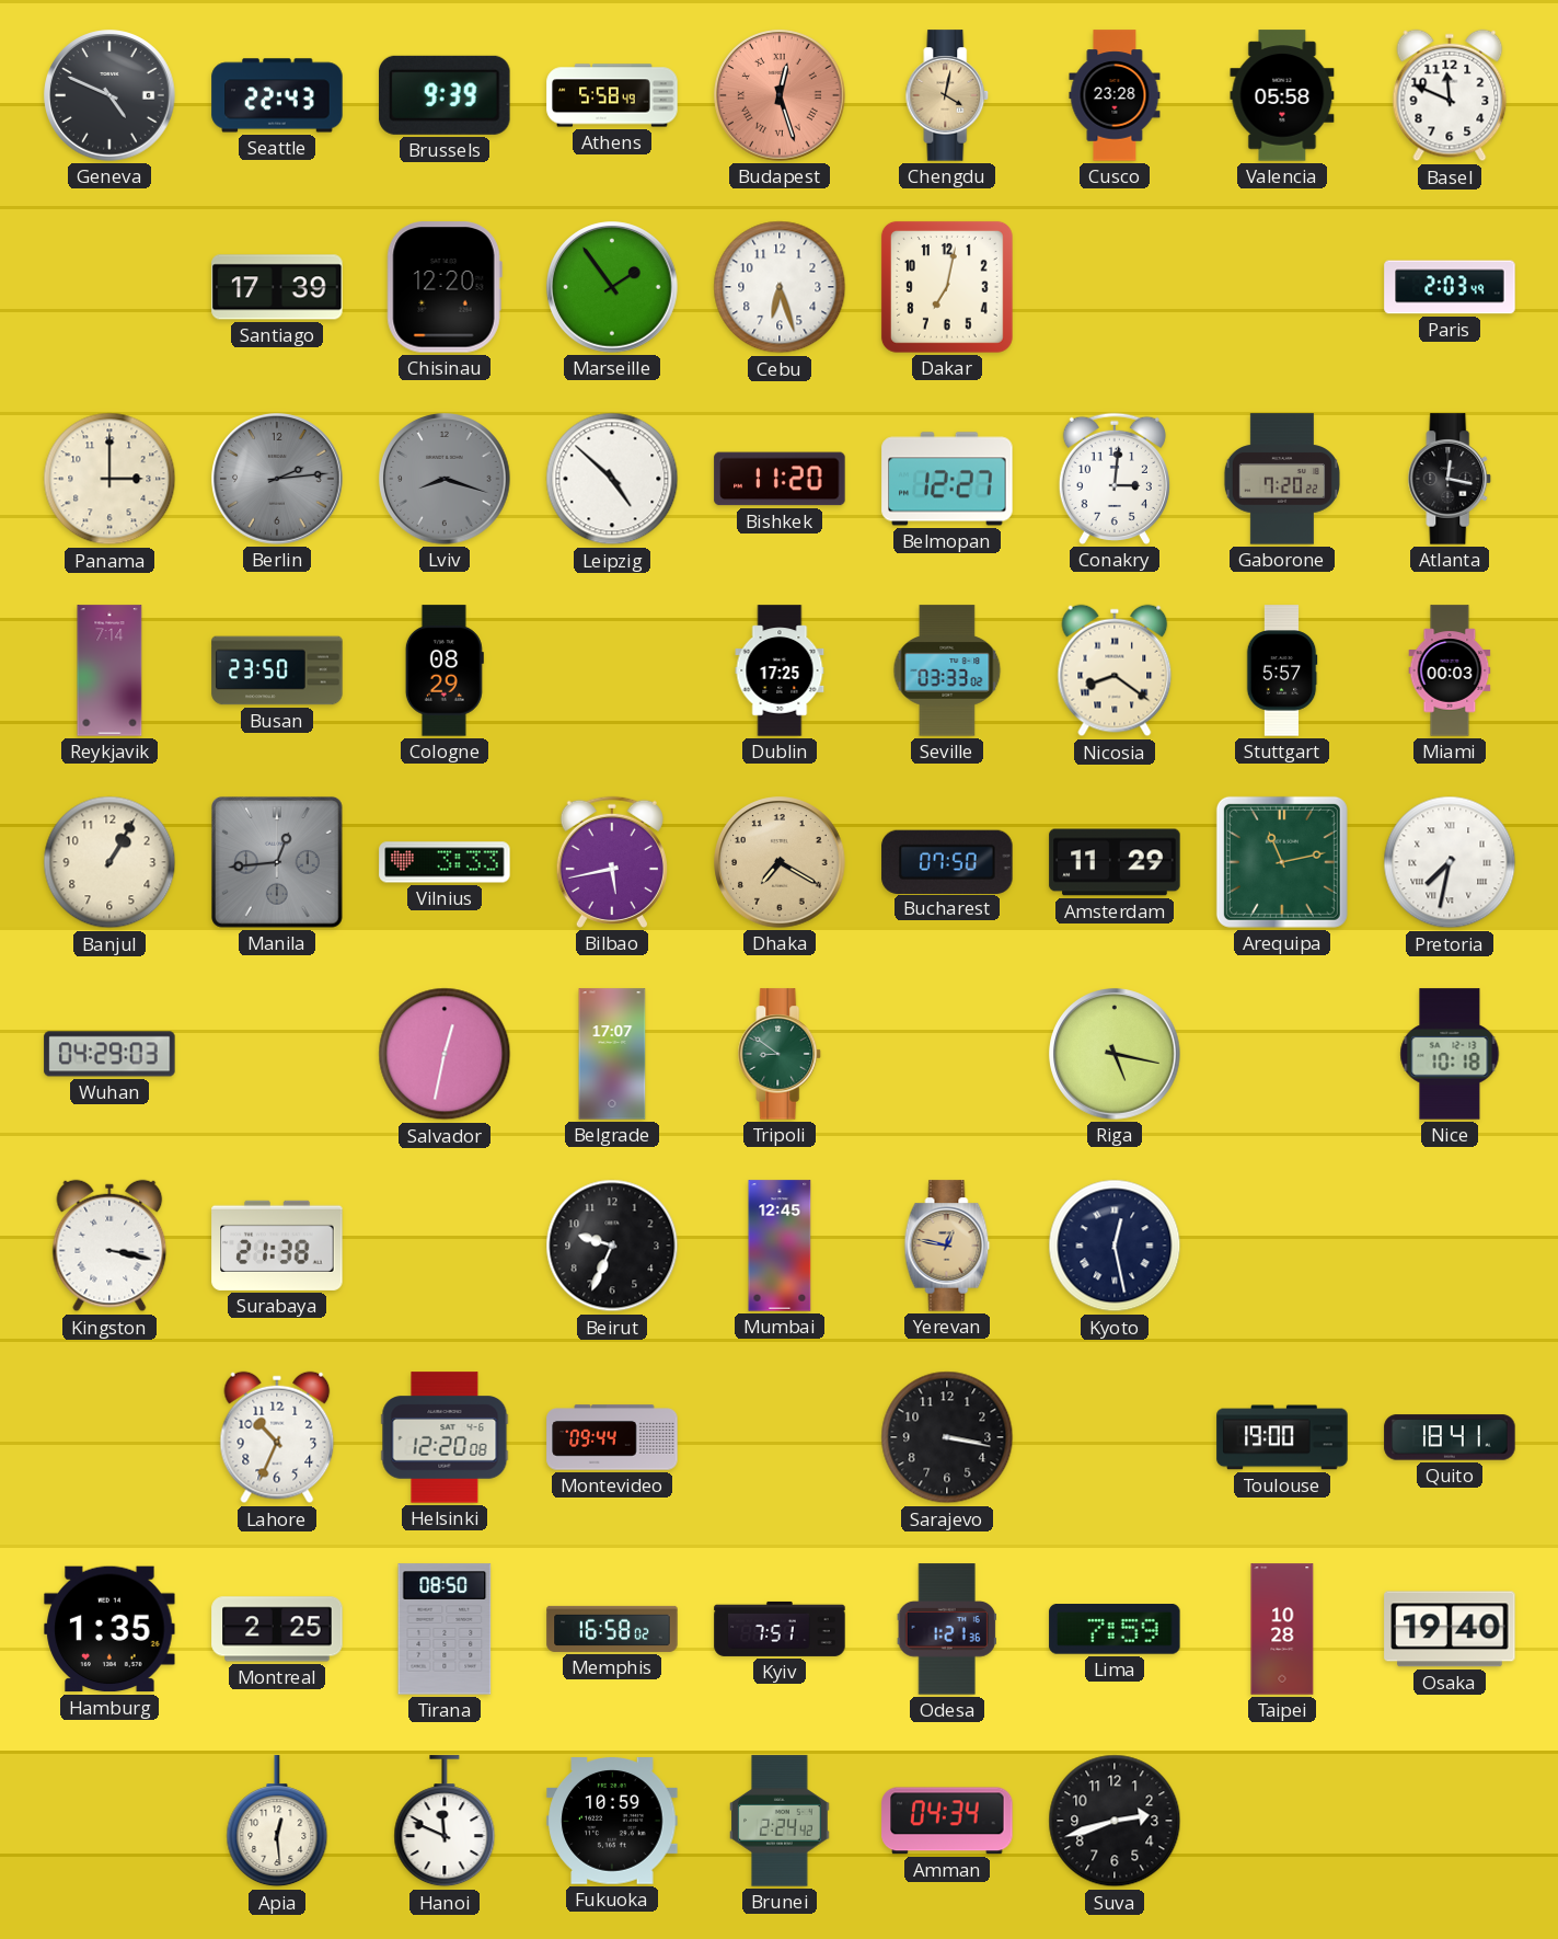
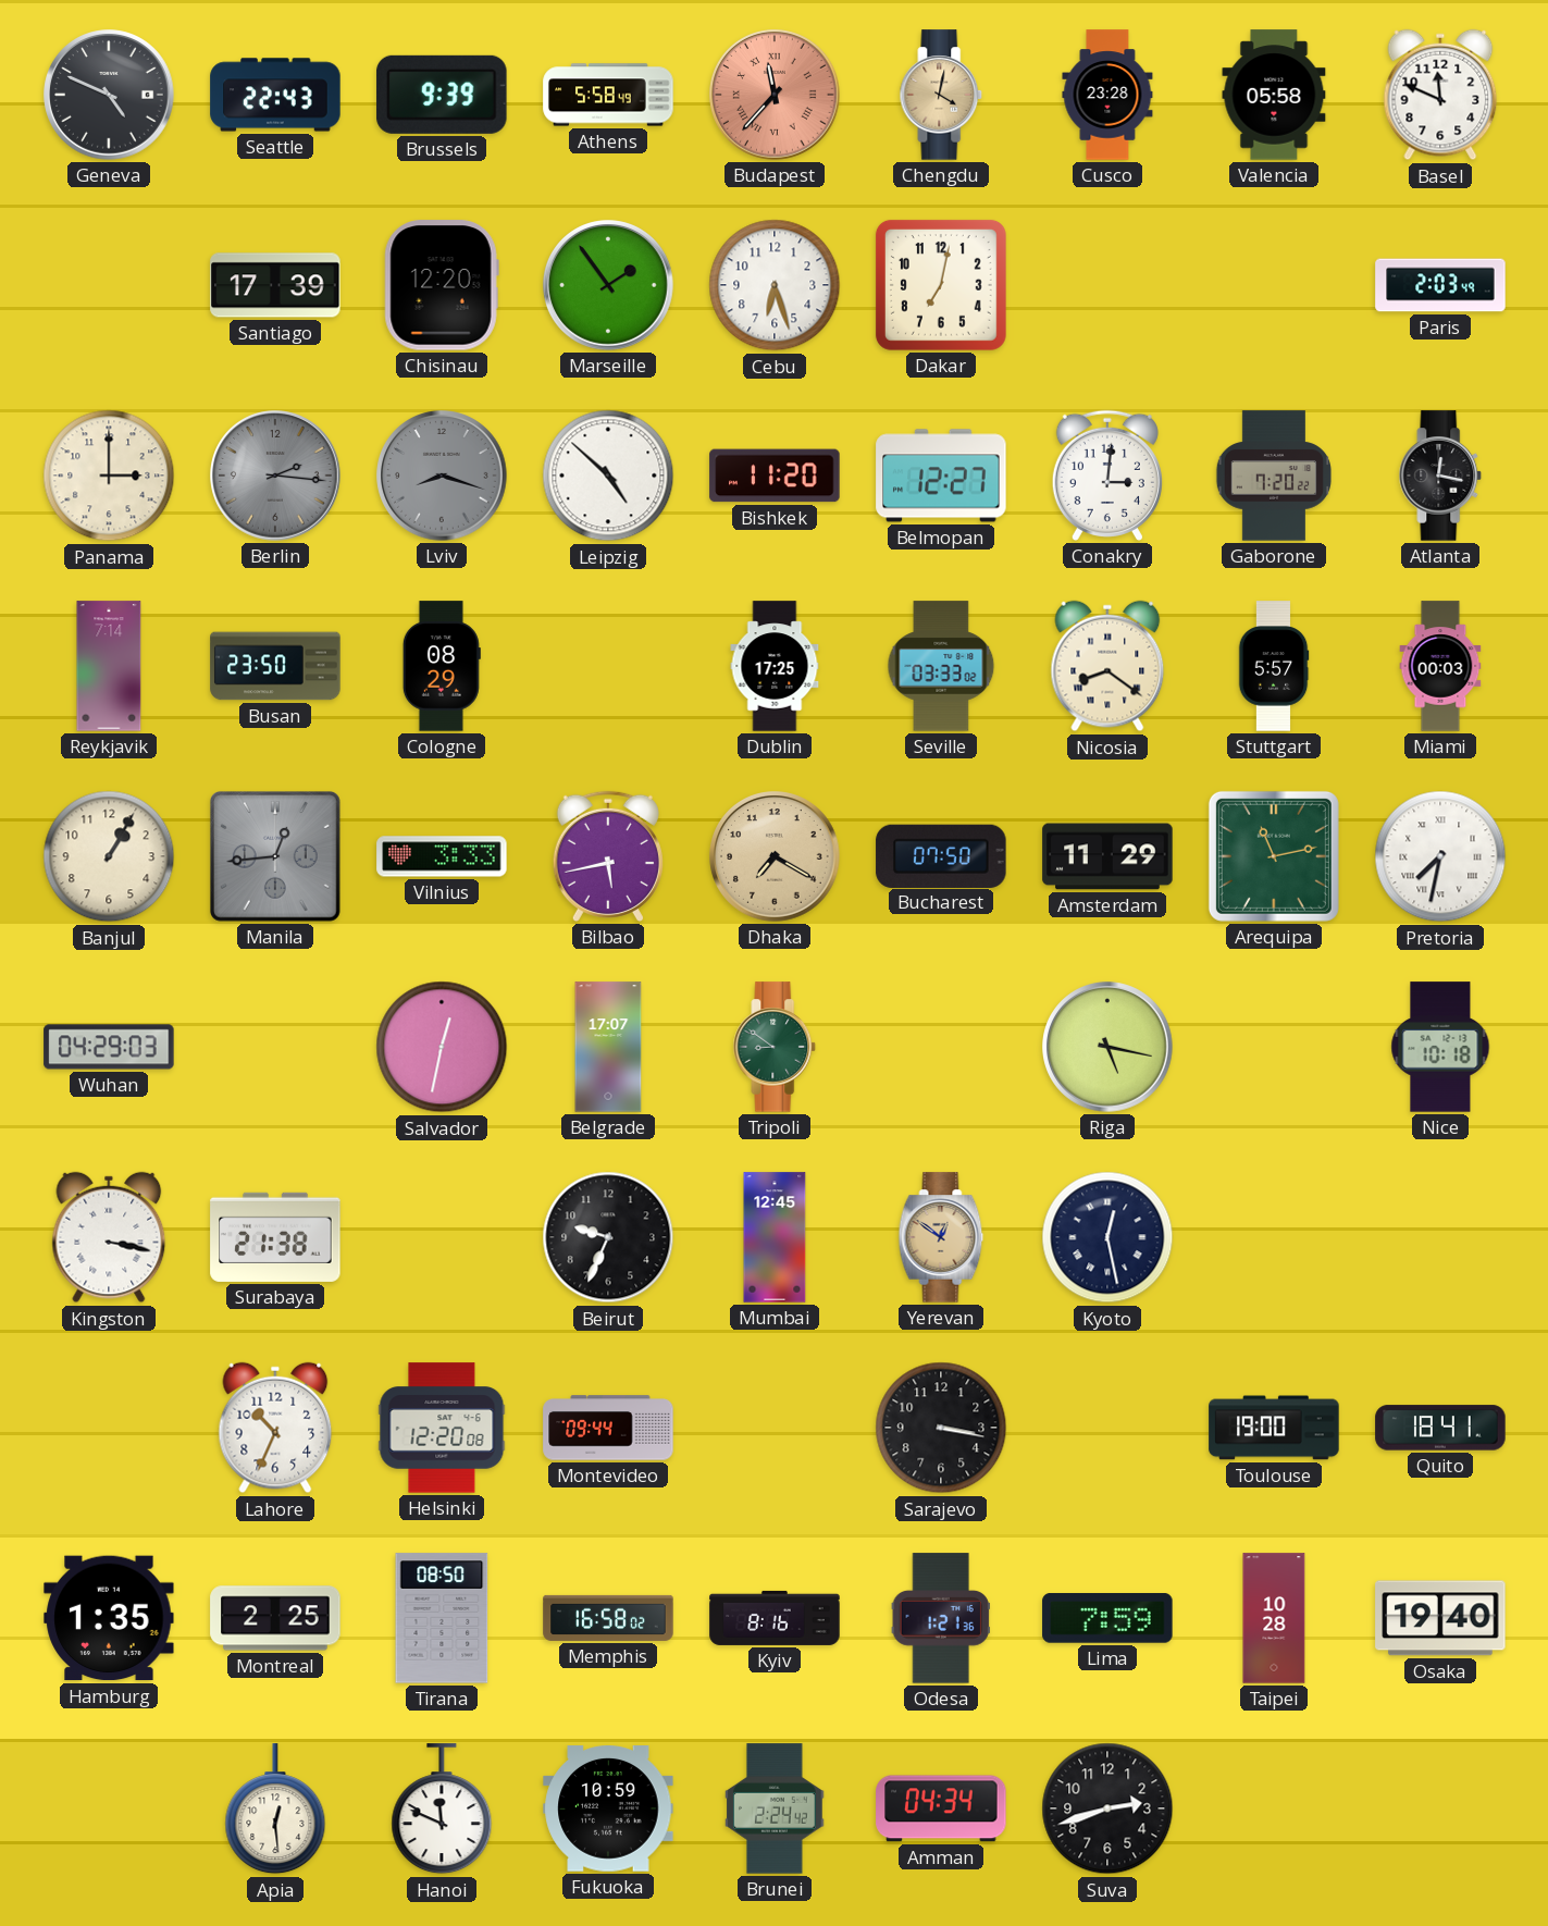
Budapest: 12:27 -> 11:37 (775, 95)
Berlin: 2:14 -> 2:16 (275, 476)
Yerevan: 12:47 -> 12:51 (941, 1237)
Kyiv: 7:51 -> 8:16 (775, 1618)
